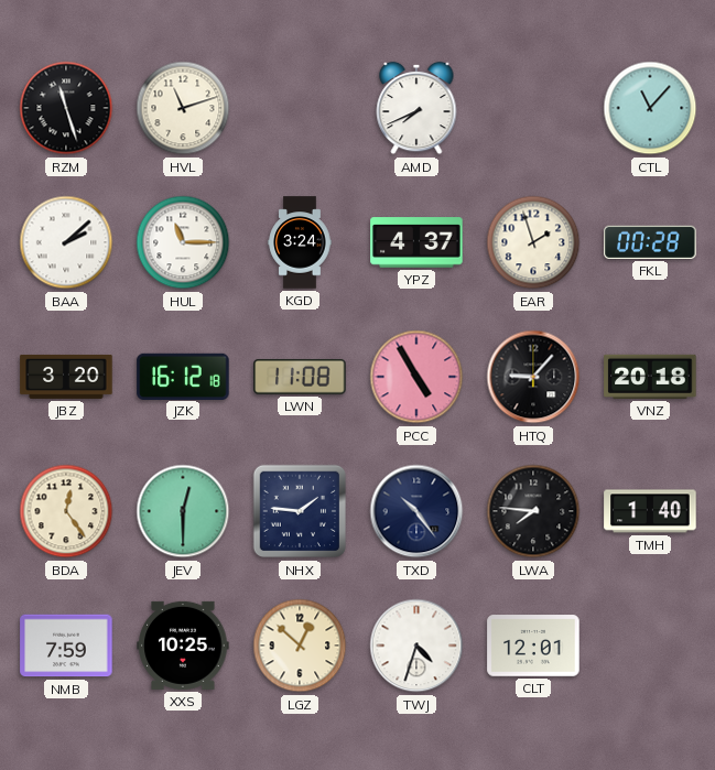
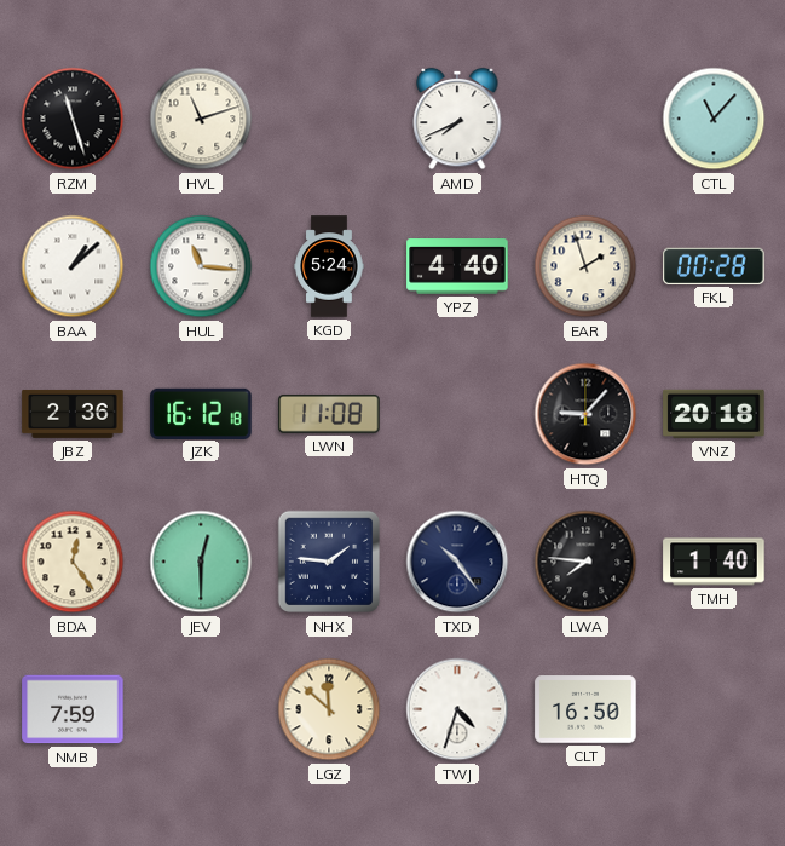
BAA: 2:08 -> 1:08 (73, 266)
HUL: 11:15 -> 11:16 (201, 266)
KGD: 3:24 -> 5:24 (329, 266)
YPZ: 4:37 -> 4:40 (457, 266)
JBZ: 3:20 -> 2:36 (73, 414)
PCC: 4:55 -> none (416, 377)
XXS: 10:25 -> none (183, 646)
LGZ: 12:52 -> 11:52 (329, 709)
CLT: 12:01 -> 16:50 (585, 709)
